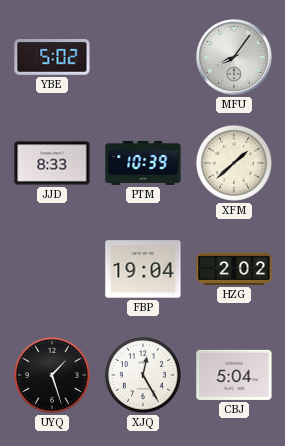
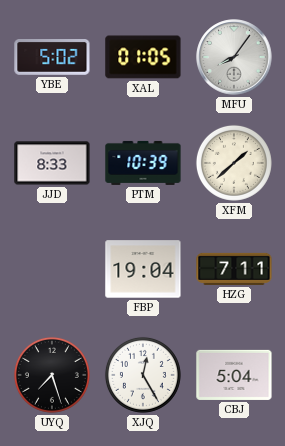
XAL: none -> 01:05 (143, 57)
HZG: 2:02 -> 7:11 (234, 269)
UYQ: 1:27 -> 7:27 (52, 375)
